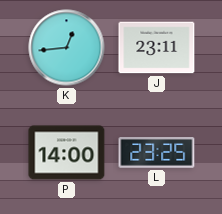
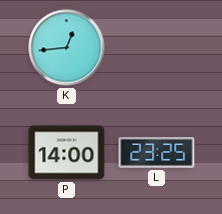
J: 23:11 -> none (157, 48)
